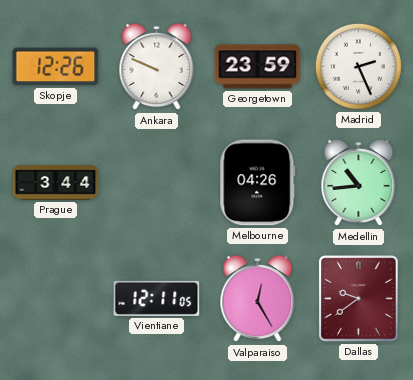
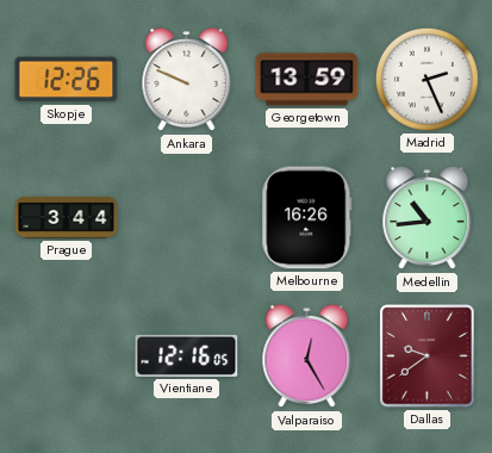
Georgetown: 23:59 -> 13:59 (307, 80)
Melbourne: 04:26 -> 16:26 (307, 218)
Vientiane: 12:11 -> 12:16 (187, 355)
